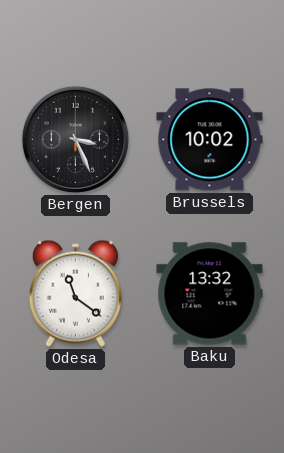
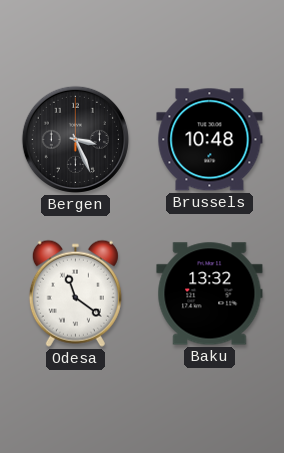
Brussels: 10:02 -> 10:48 (210, 140)
